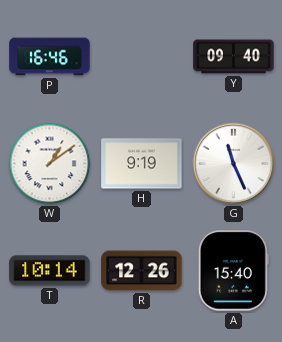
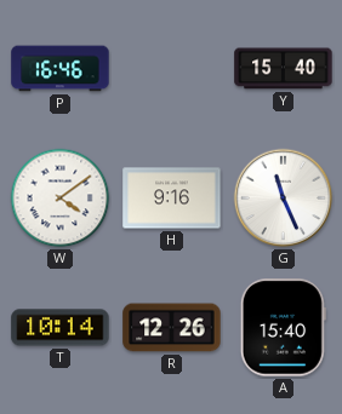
Y: 09:40 -> 15:40 (284, 69)
W: 1:09 -> 4:09 (61, 199)
H: 9:19 -> 9:16 (172, 199)
